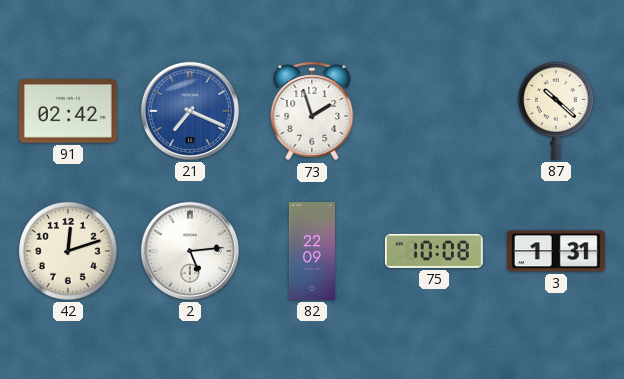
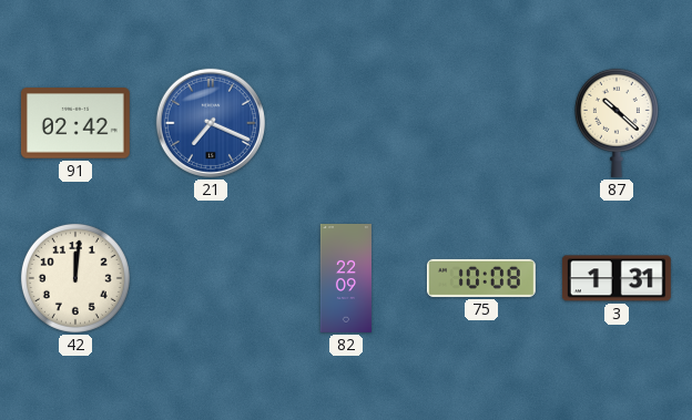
73: 1:57 -> none (312, 111)
42: 12:12 -> 12:01 (75, 278)
2: 5:14 -> none (190, 251)
